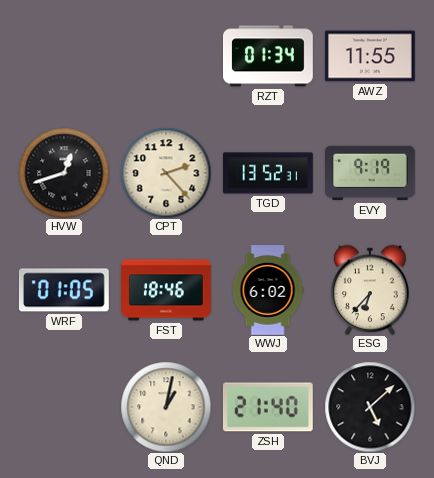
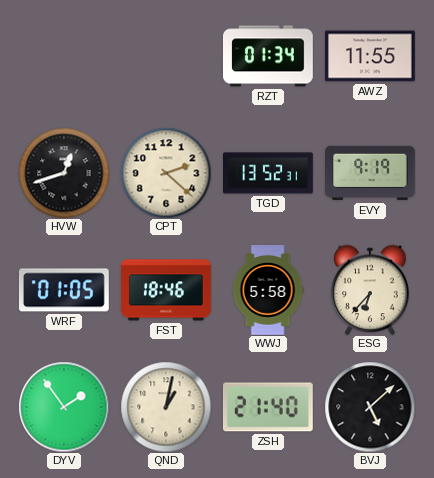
CPT: 2:23 -> 2:22 (166, 173)
WWJ: 6:02 -> 5:58 (268, 290)
DYV: none -> 1:54 (64, 407)
